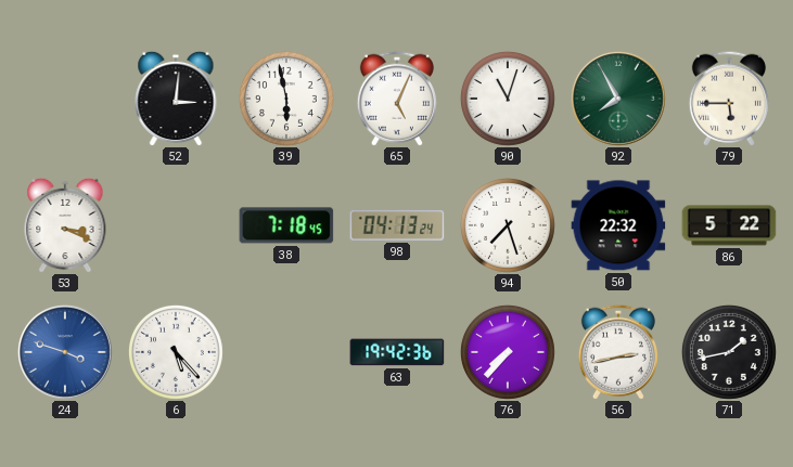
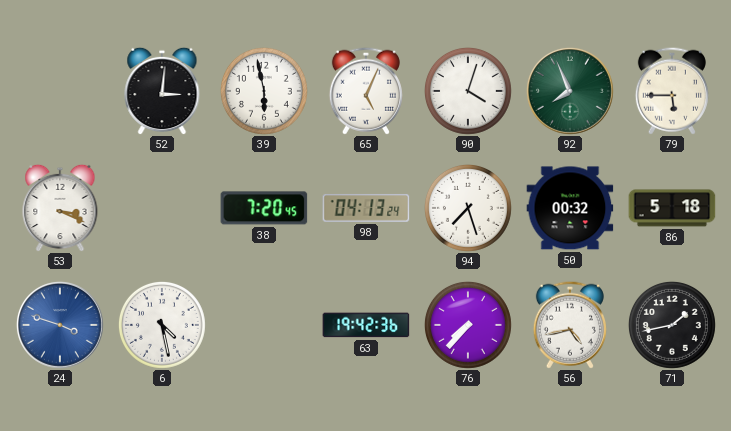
90: 11:03 -> 4:03 (468, 91)
92: 7:55 -> 7:56 (570, 91)
38: 7:18 -> 7:20 (264, 208)
50: 22:32 -> 00:32 (570, 208)
86: 5:22 -> 5:18 (672, 208)
6: 5:23 -> 4:28 (162, 325)
56: 2:43 -> 4:43 (570, 325)
